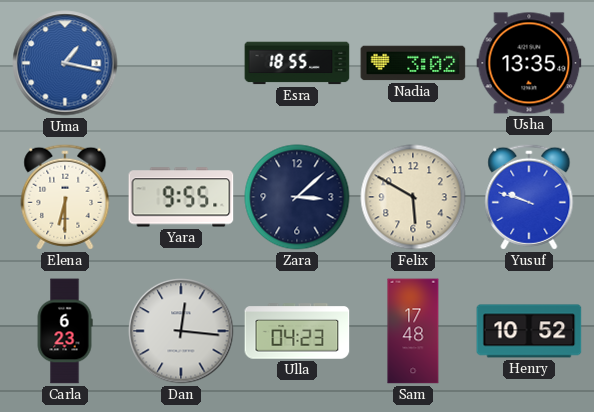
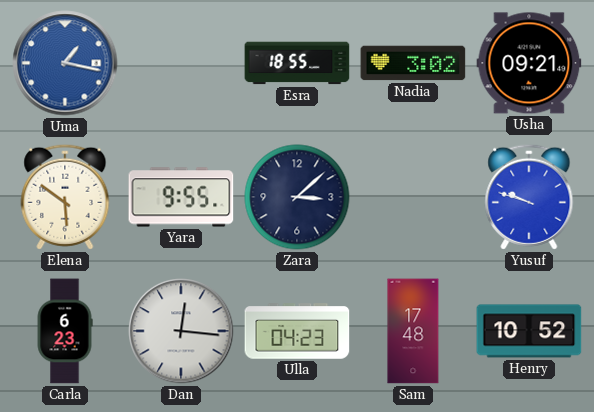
Usha: 13:35 -> 09:21 (529, 63)
Elena: 6:30 -> 5:51 (65, 197)
Felix: 5:50 -> none (413, 197)
